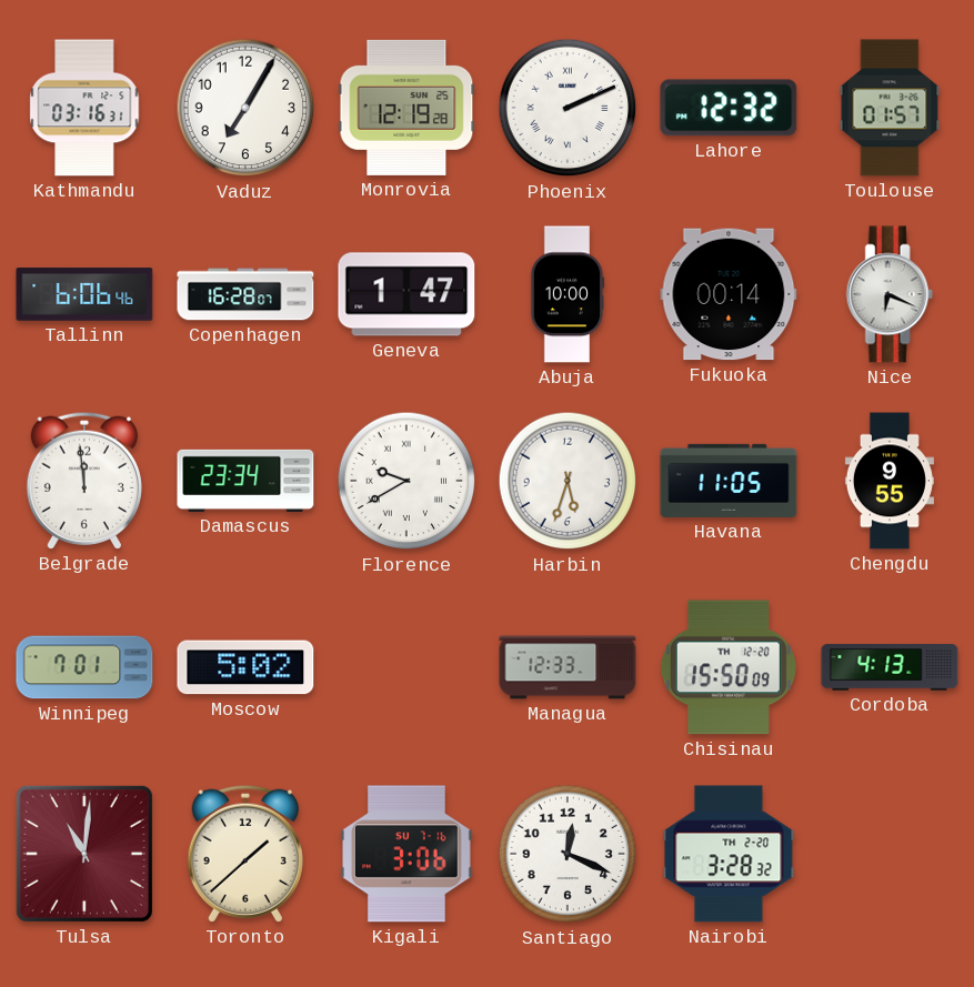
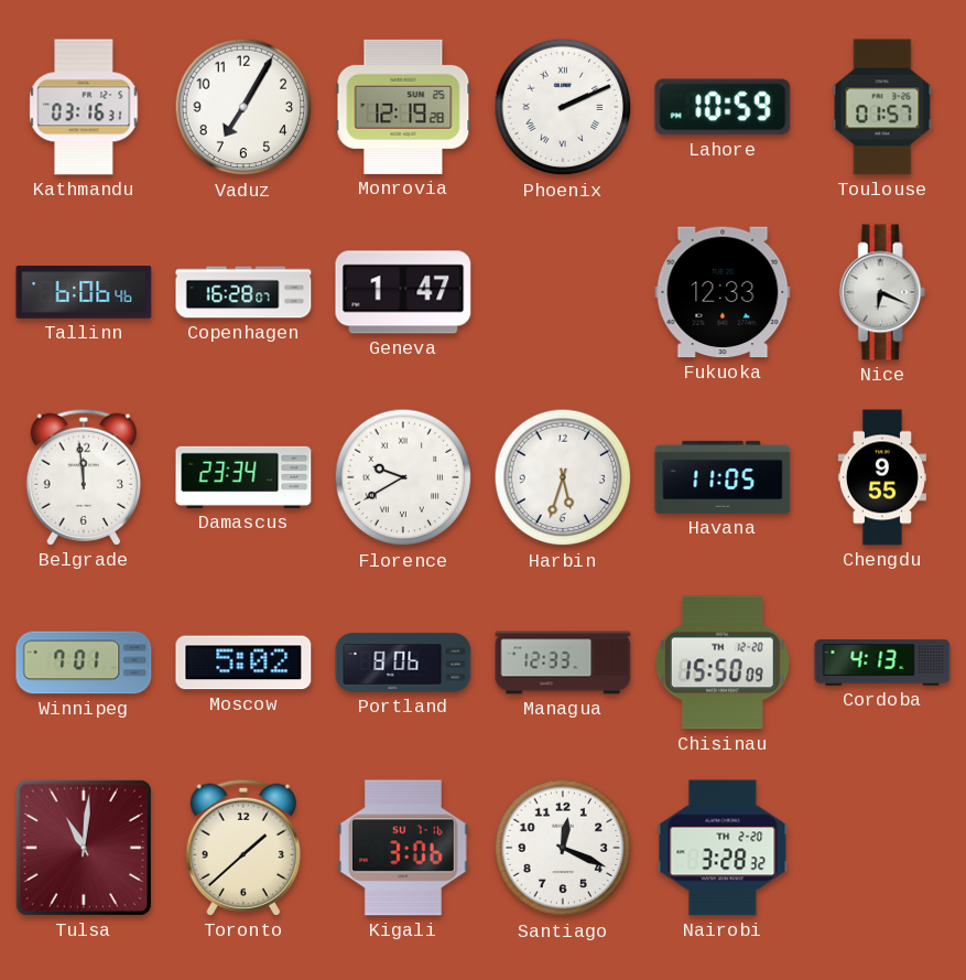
Lahore: 12:32 -> 10:59 (723, 107)
Abuja: 10:00 -> none (568, 294)
Fukuoka: 00:14 -> 12:33 (723, 292)
Portland: none -> 8:06 (403, 663)
